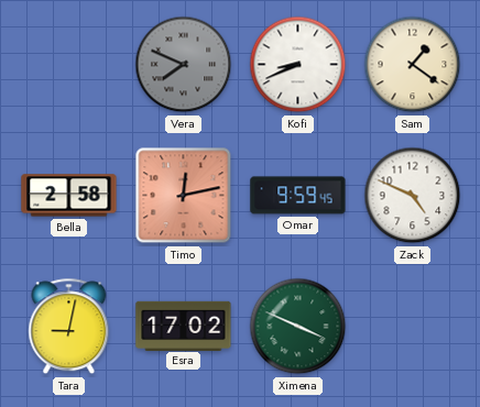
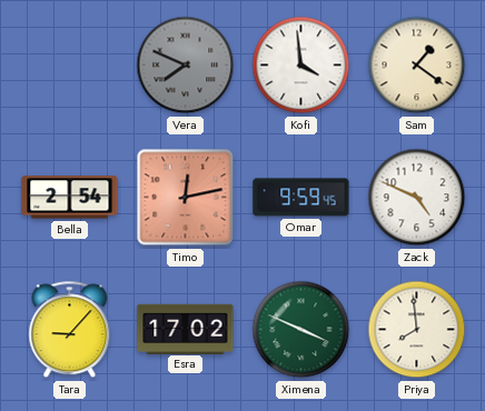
Kofi: 8:41 -> 3:59 (301, 66)
Bella: 2:58 -> 2:54 (70, 198)
Tara: 9:02 -> 9:07 (70, 330)
Priya: none -> 7:59 (417, 330)
